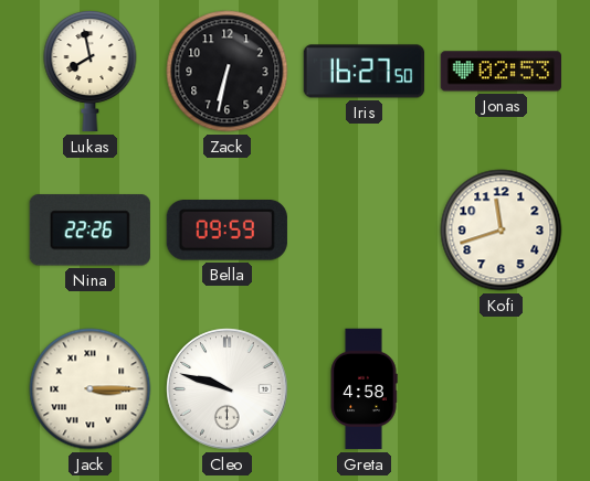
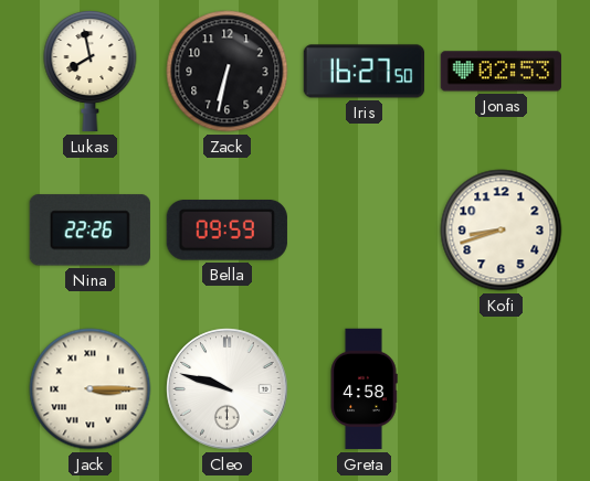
Kofi: 11:42 -> 8:42 (502, 231)
